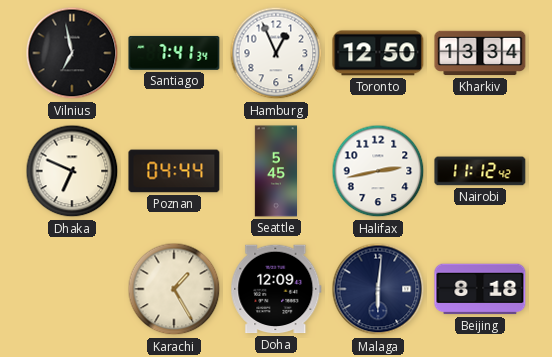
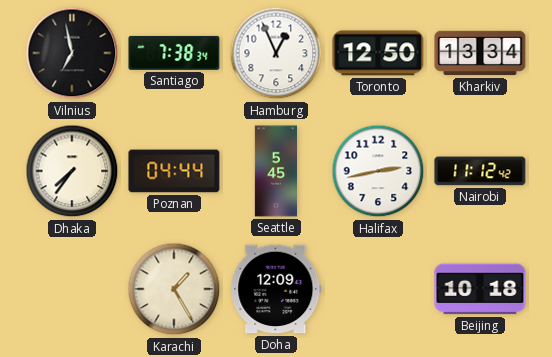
Santiago: 7:41 -> 7:38 (174, 53)
Dhaka: 6:49 -> 7:36 (72, 171)
Malaga: 6:01 -> none (378, 289)
Beijing: 8:18 -> 10:18 (480, 289)
